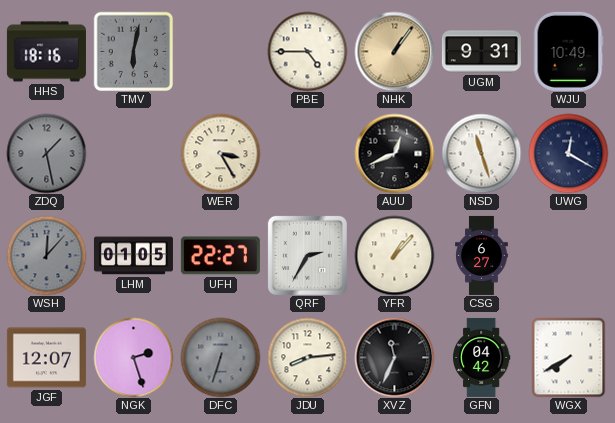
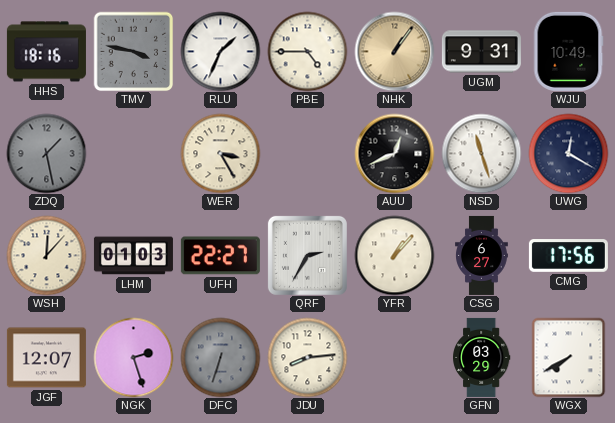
TMV: 6:02 -> 3:47 (133, 51)
RLU: none -> 1:34 (220, 51)
WSH dial: grey -> cream (46, 255)
LHM: 01:05 -> 01:03 (133, 256)
CMG: none -> 17:56 (568, 256)
XVZ: 11:34 -> none (394, 357)
GFN: 04:42 -> 03:29 (482, 357)
